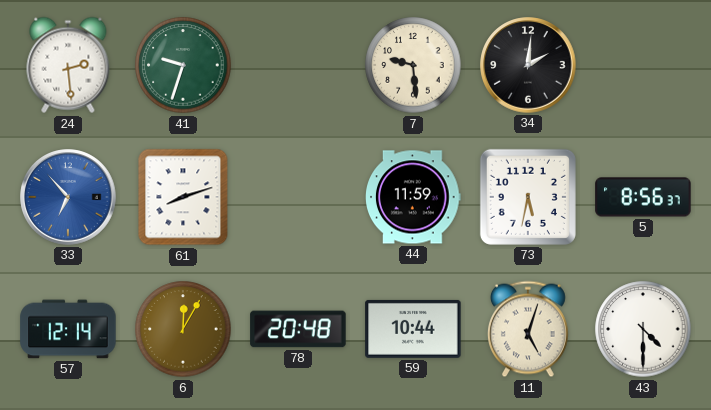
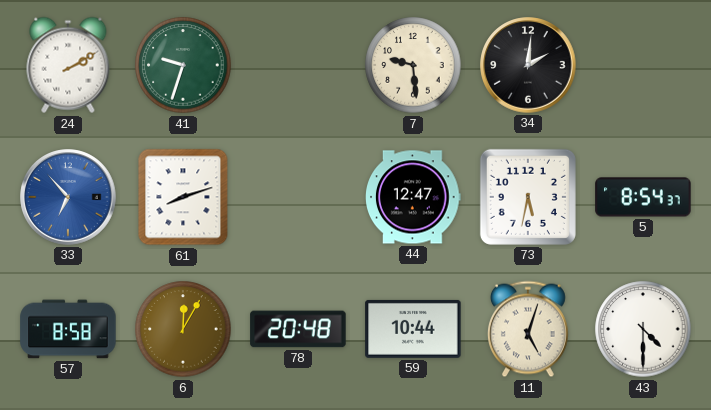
24: 2:29 -> 2:10 (68, 65)
44: 11:59 -> 12:47 (413, 197)
5: 8:56 -> 8:54 (643, 197)
57: 12:14 -> 8:58 (68, 329)
